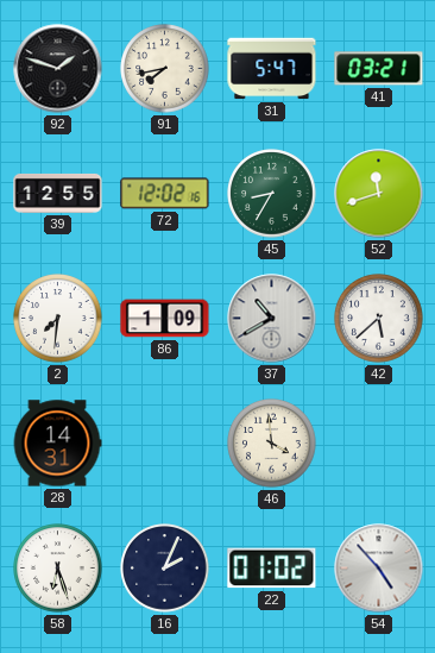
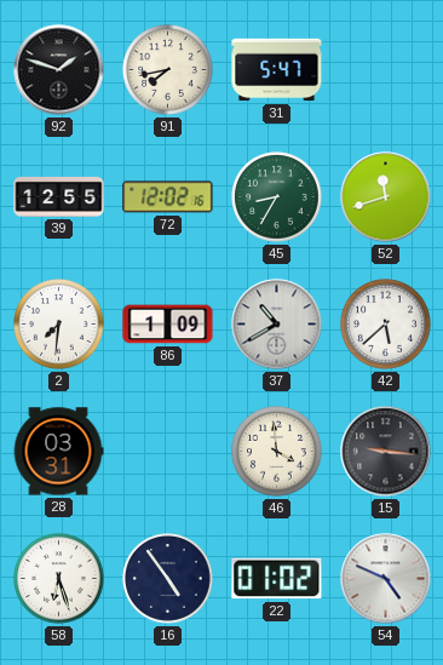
41: 03:21 -> none (379, 69)
28: 14:31 -> 03:31 (58, 452)
15: none -> 9:16 (386, 452)
16: 2:04 -> 4:54 (168, 579)
54: 4:53 -> 4:49 (386, 579)
